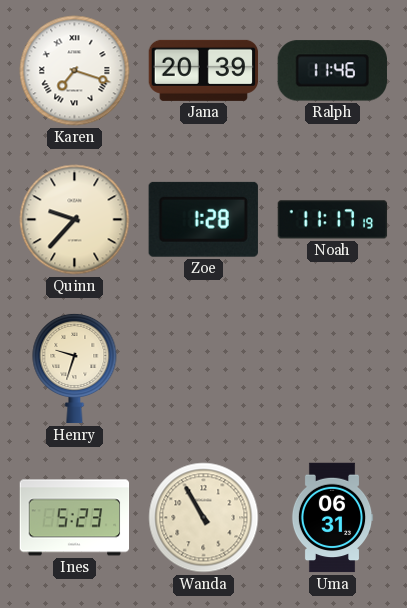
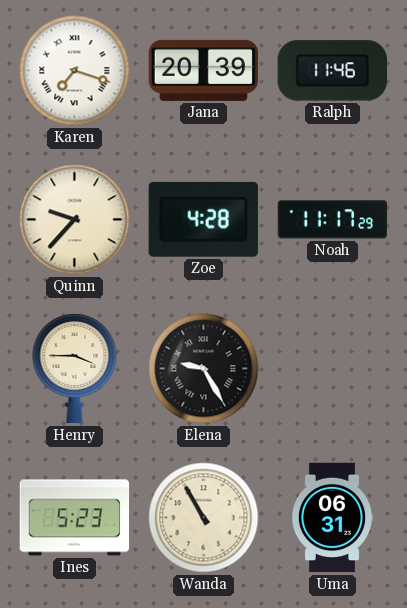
Zoe: 1:28 -> 4:28 (203, 219)
Noah: 11:17:19 -> 11:17:29 (333, 220)
Henry: 9:33 -> 3:45 (75, 368)
Elena: none -> 9:25 (204, 369)
